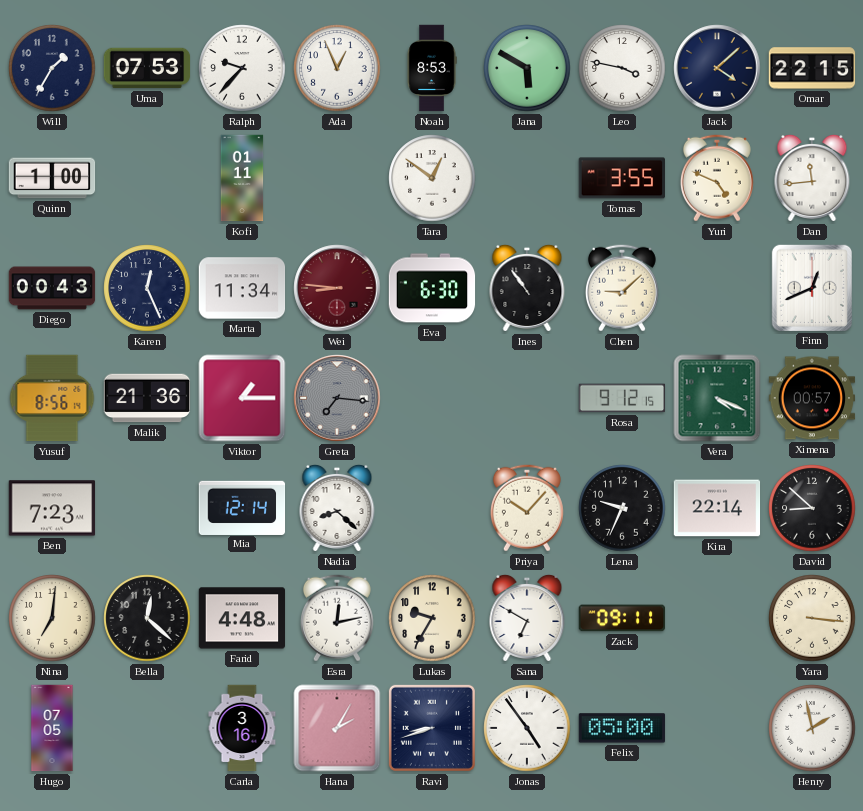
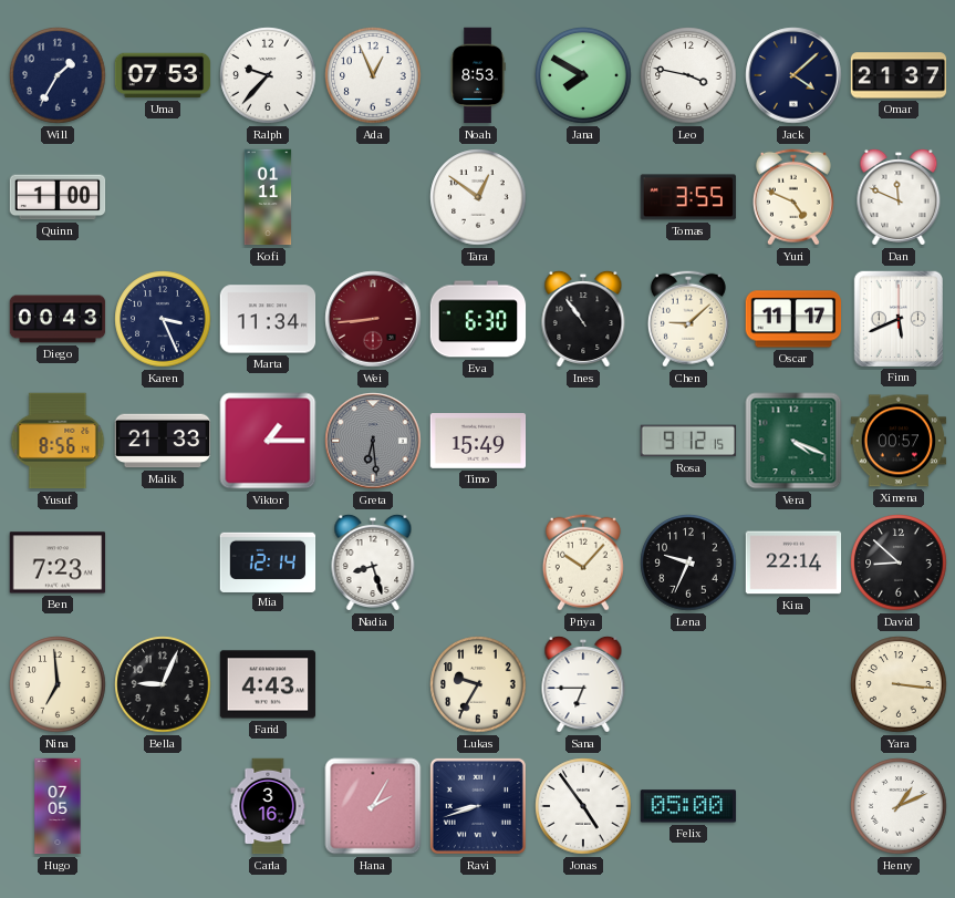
Jana: 5:50 -> 7:50 (583, 75)
Omar: 22:15 -> 21:37 (899, 75)
Dan: 11:44 -> 11:49 (899, 197)
Karen: 12:26 -> 3:26 (163, 319)
Wei: 8:46 -> 8:44 (373, 319)
Oscar: none -> 11:17 (793, 319)
Finn: 12:41 -> 5:41 (897, 318)
Malik: 21:36 -> 21:33 (163, 441)
Greta: 7:16 -> 6:29 (373, 441)
Timo: none -> 15:49 (478, 441)
Nadia: 8:22 -> 8:27 (373, 562)
Nina: 7:01 -> 6:59 (58, 684)
Bella: 12:22 -> 9:04 (163, 684)
Farid: 4:48 -> 4:43 (268, 684)
Esra: 12:13 -> none (337, 618)
Sana: 6:50 -> 6:45 (583, 684)
Zack: 09:11 -> none (622, 618)
Henry: 1:58 -> 1:11 (899, 806)
